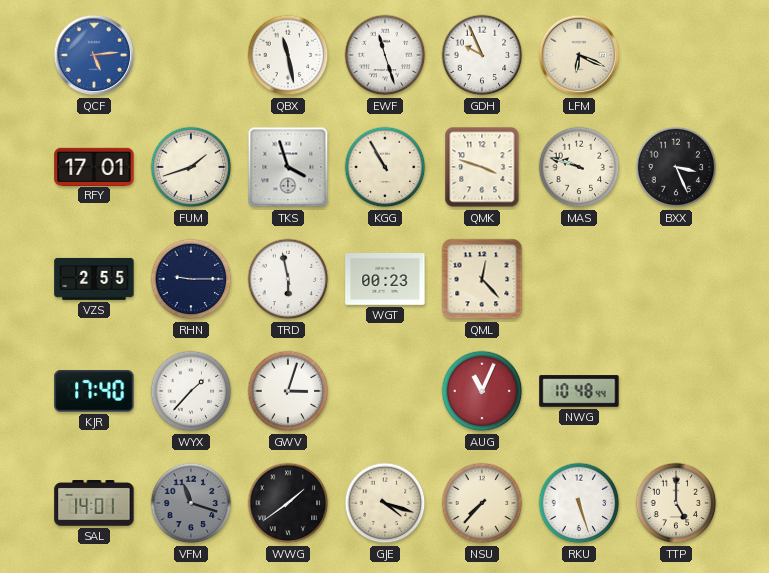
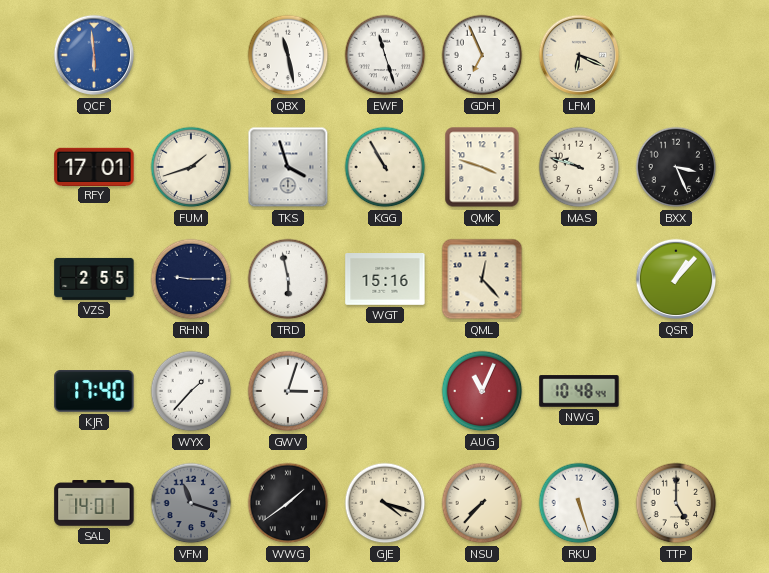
QCF: 5:14 -> 5:59 (94, 55)
GDH: 9:56 -> 6:56 (482, 55)
WGT: 00:23 -> 15:16 (385, 280)
QSR: none -> 1:07 (676, 279)
